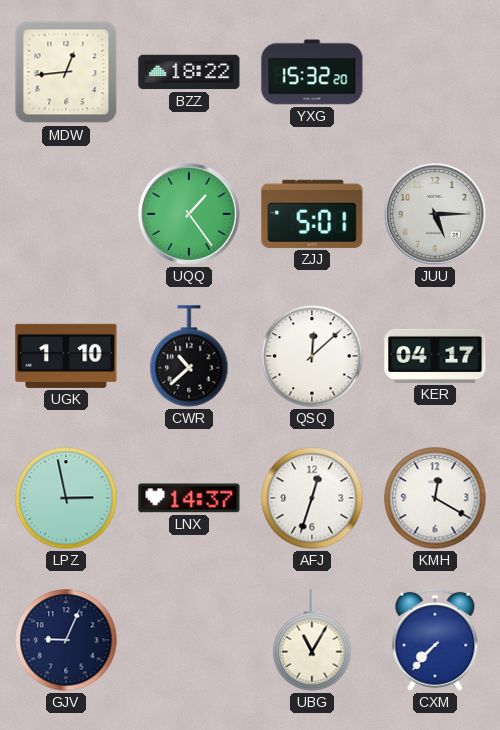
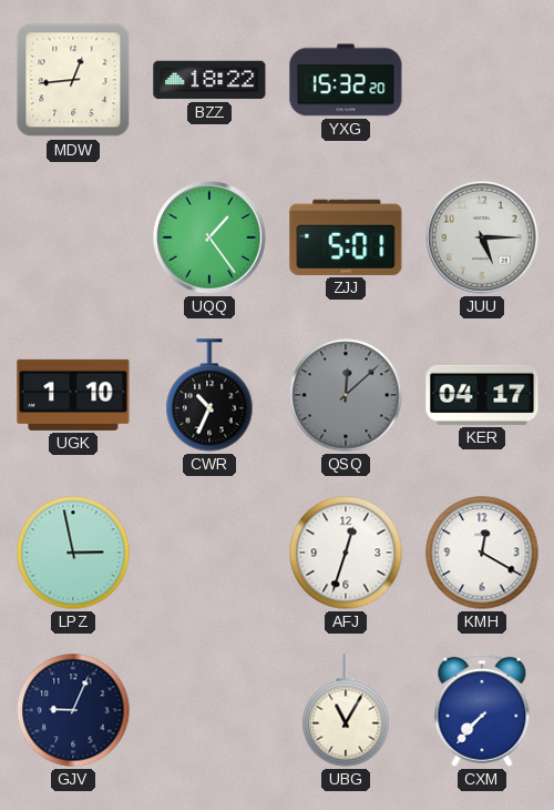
CWR: 10:38 -> 10:34 (209, 395)
QSQ dial: white -> grey (346, 395)
LNX: 14:37 -> none (189, 498)
